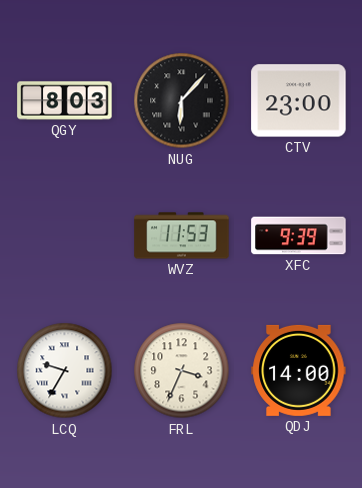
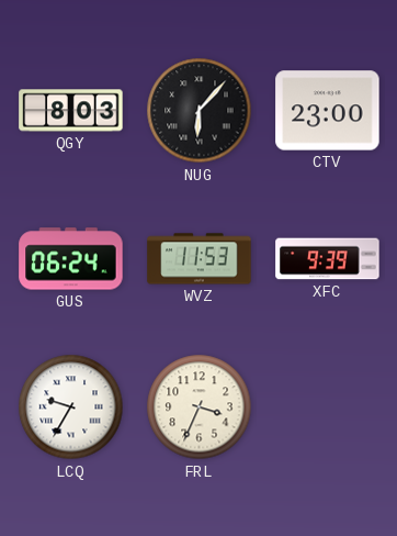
GUS: none -> 06:24 (71, 259)
QDJ: 14:00 -> none (299, 370)
